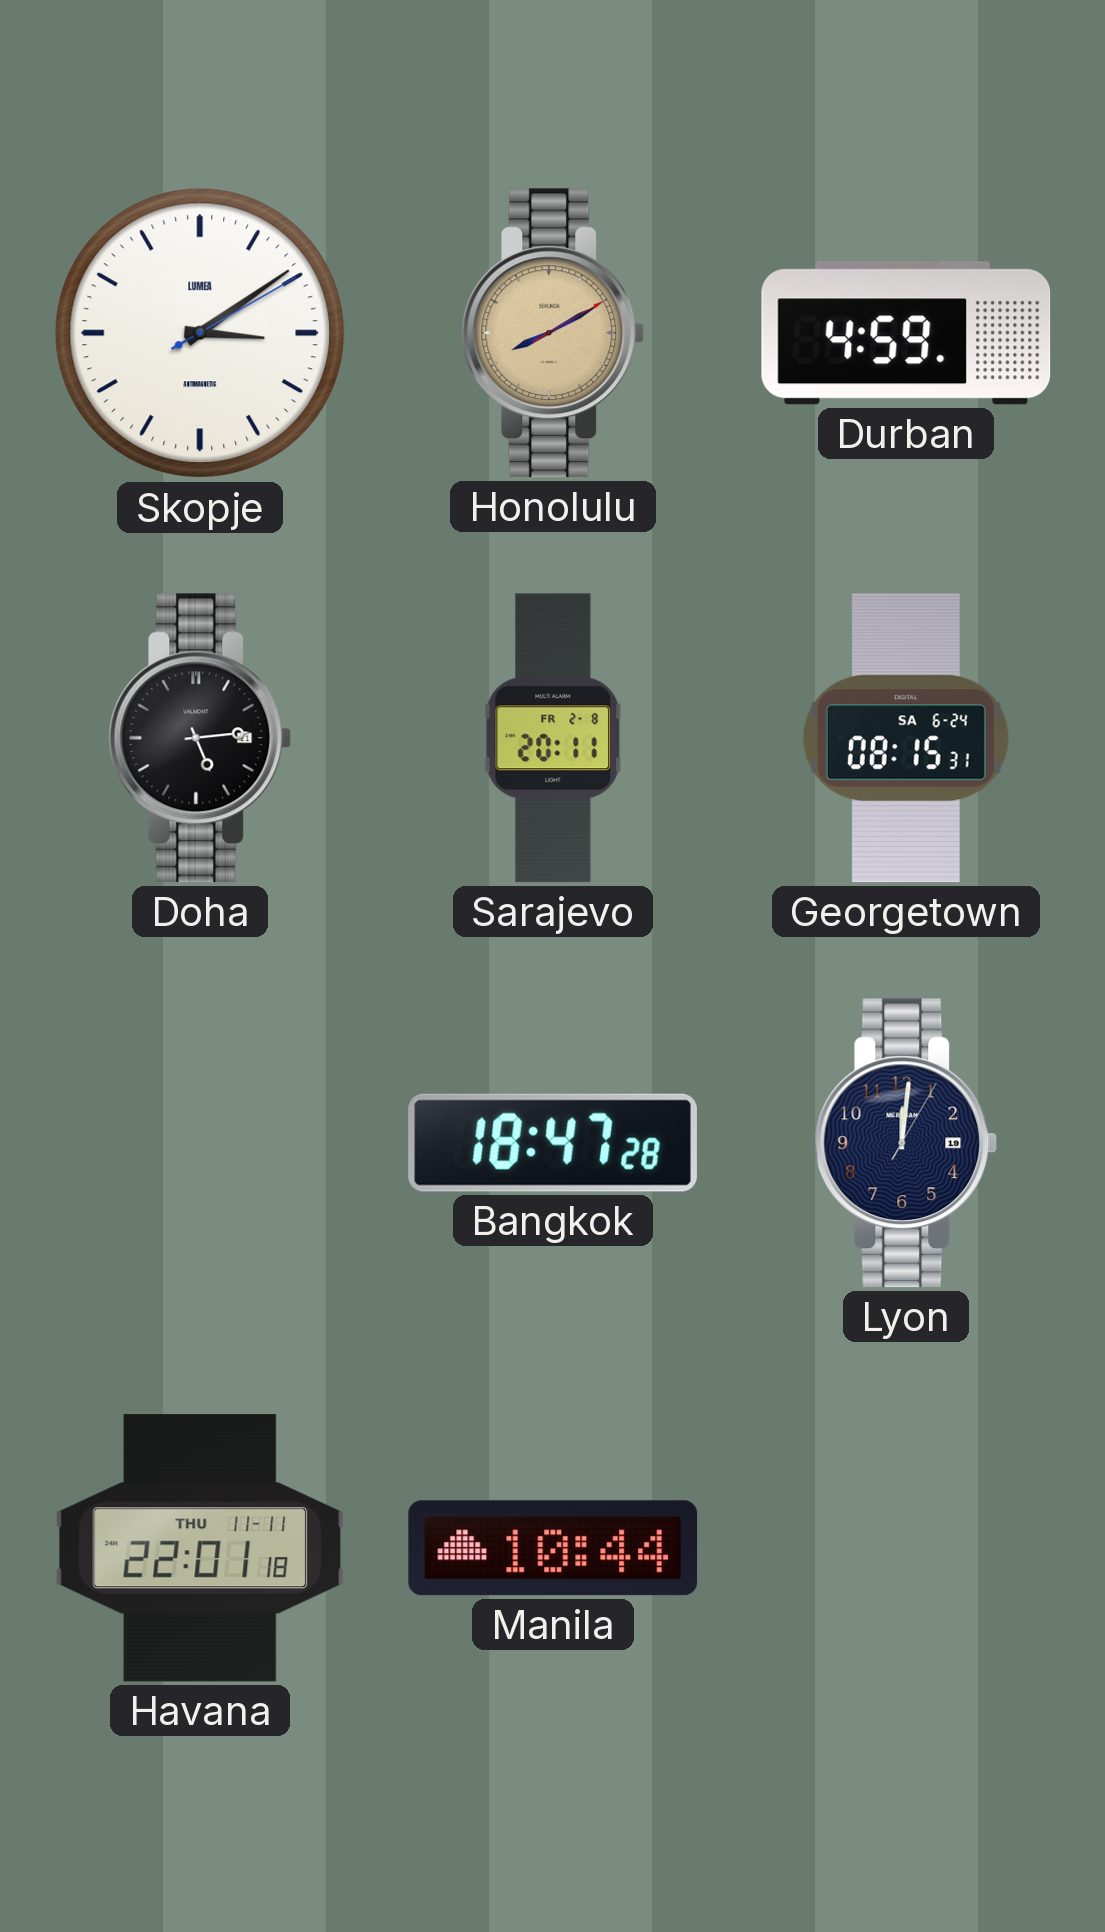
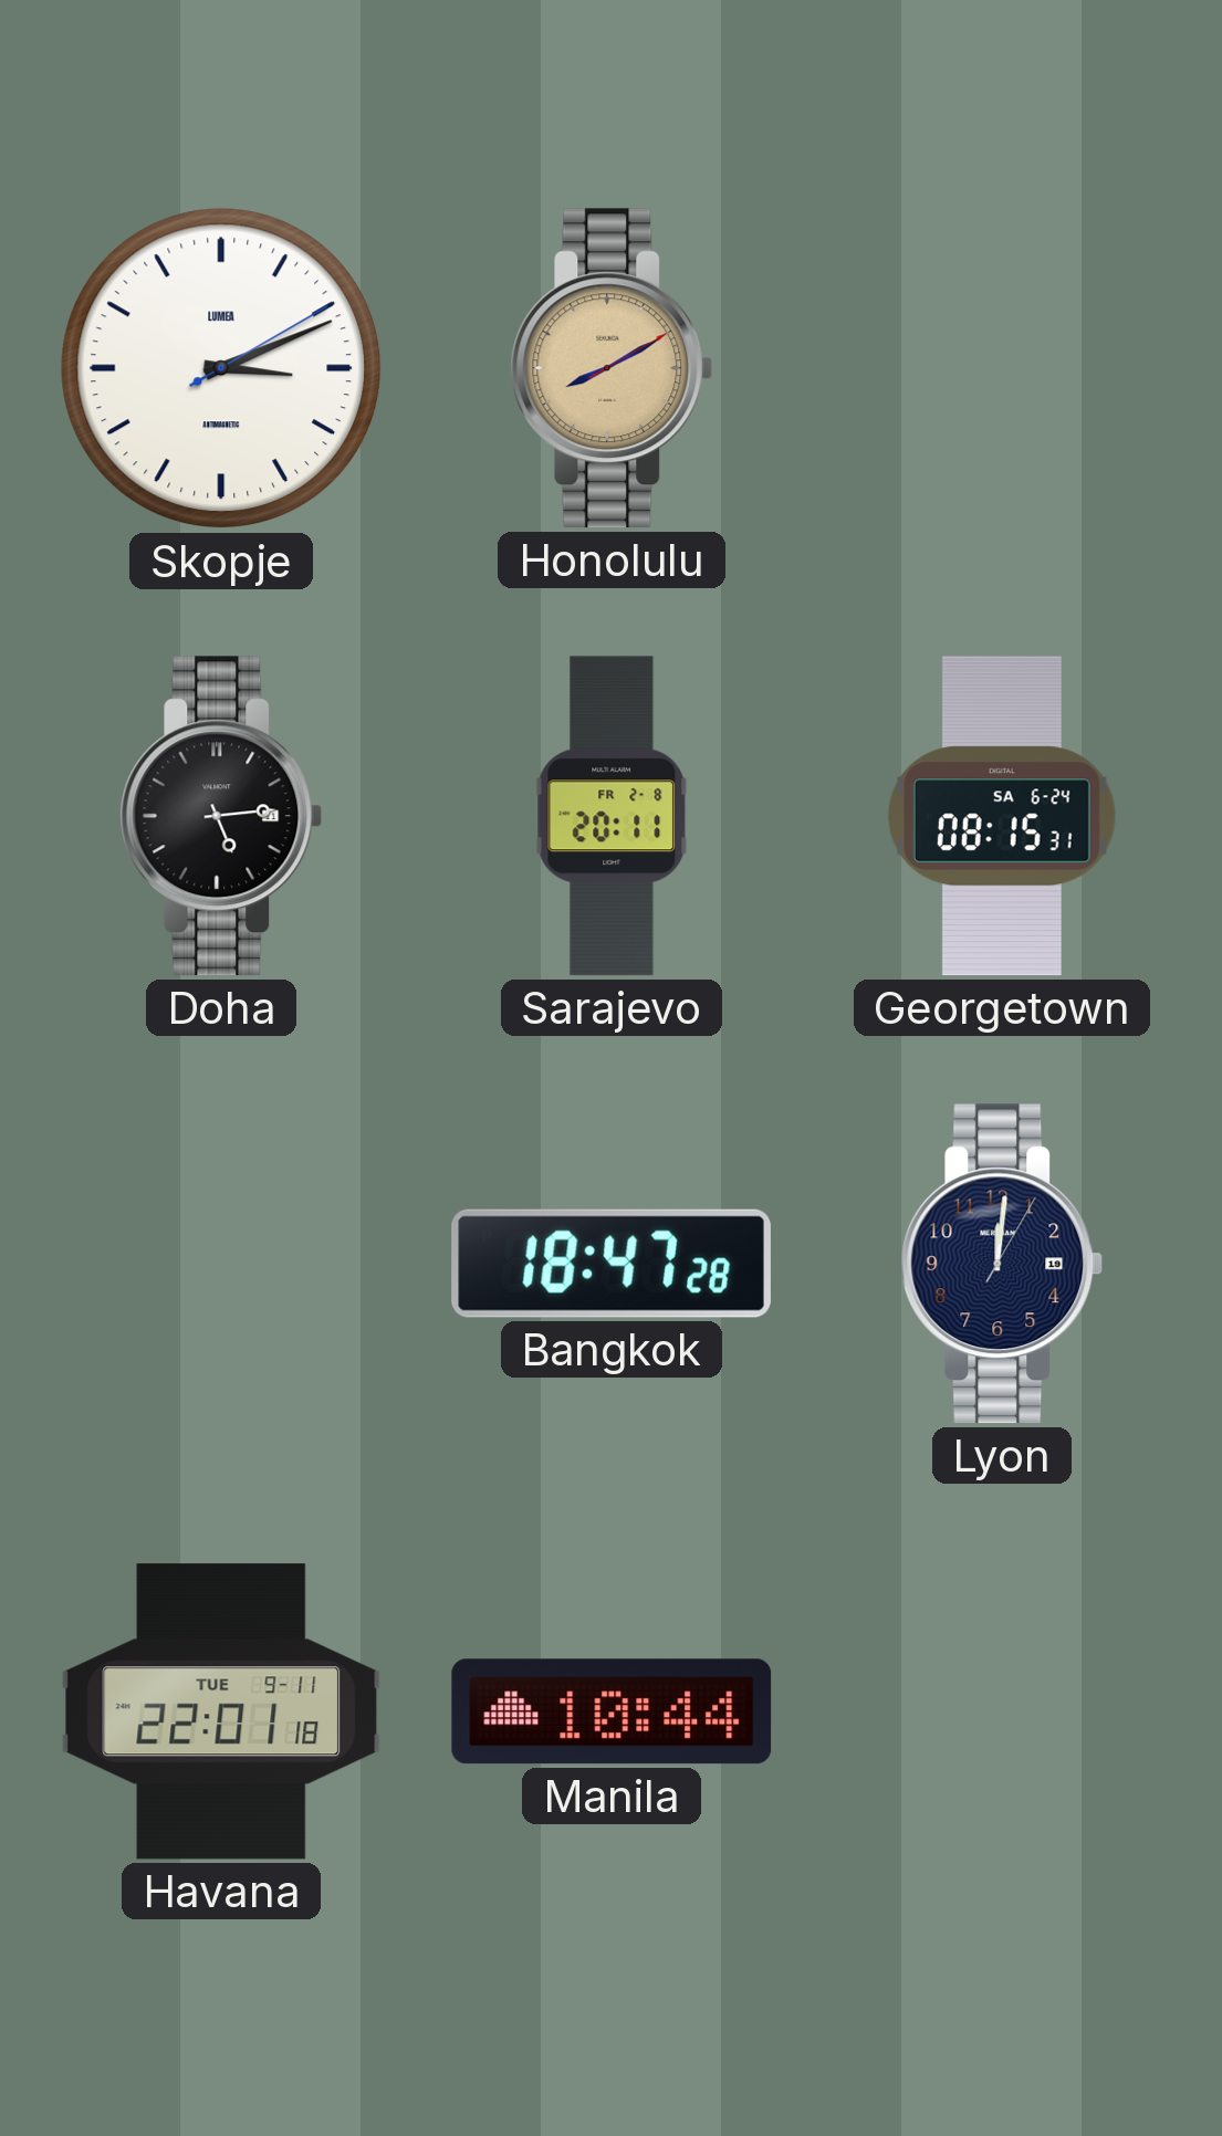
Skopje: 3:09 -> 3:11 (221, 368)
Durban: 4:59 -> none (906, 333)
Havana date: THU 11-11 -> TUE 9-11 (221, 1711)
